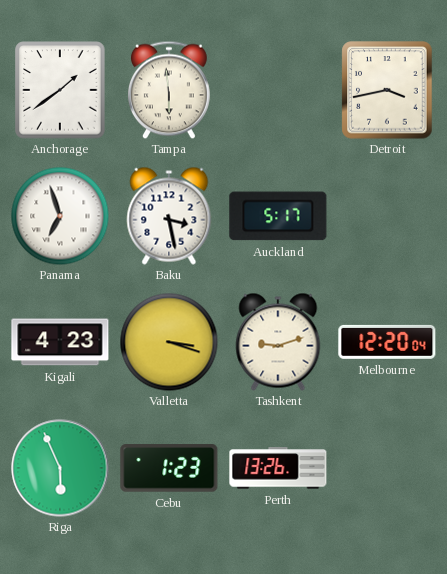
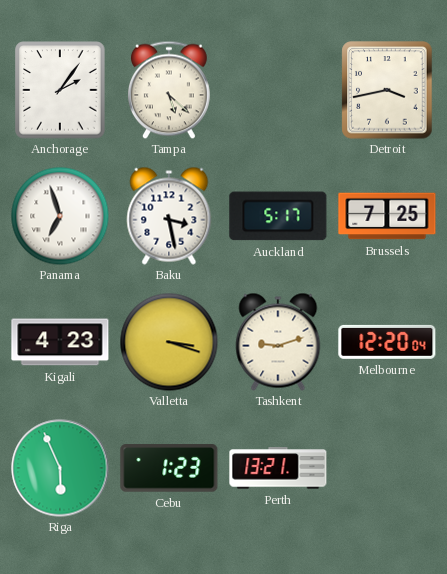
Anchorage: 1:39 -> 2:06 (60, 90)
Tampa: 5:59 -> 5:22 (170, 90)
Brussels: none -> 7:25 (387, 216)
Perth: 13:26 -> 13:21 (278, 468)
